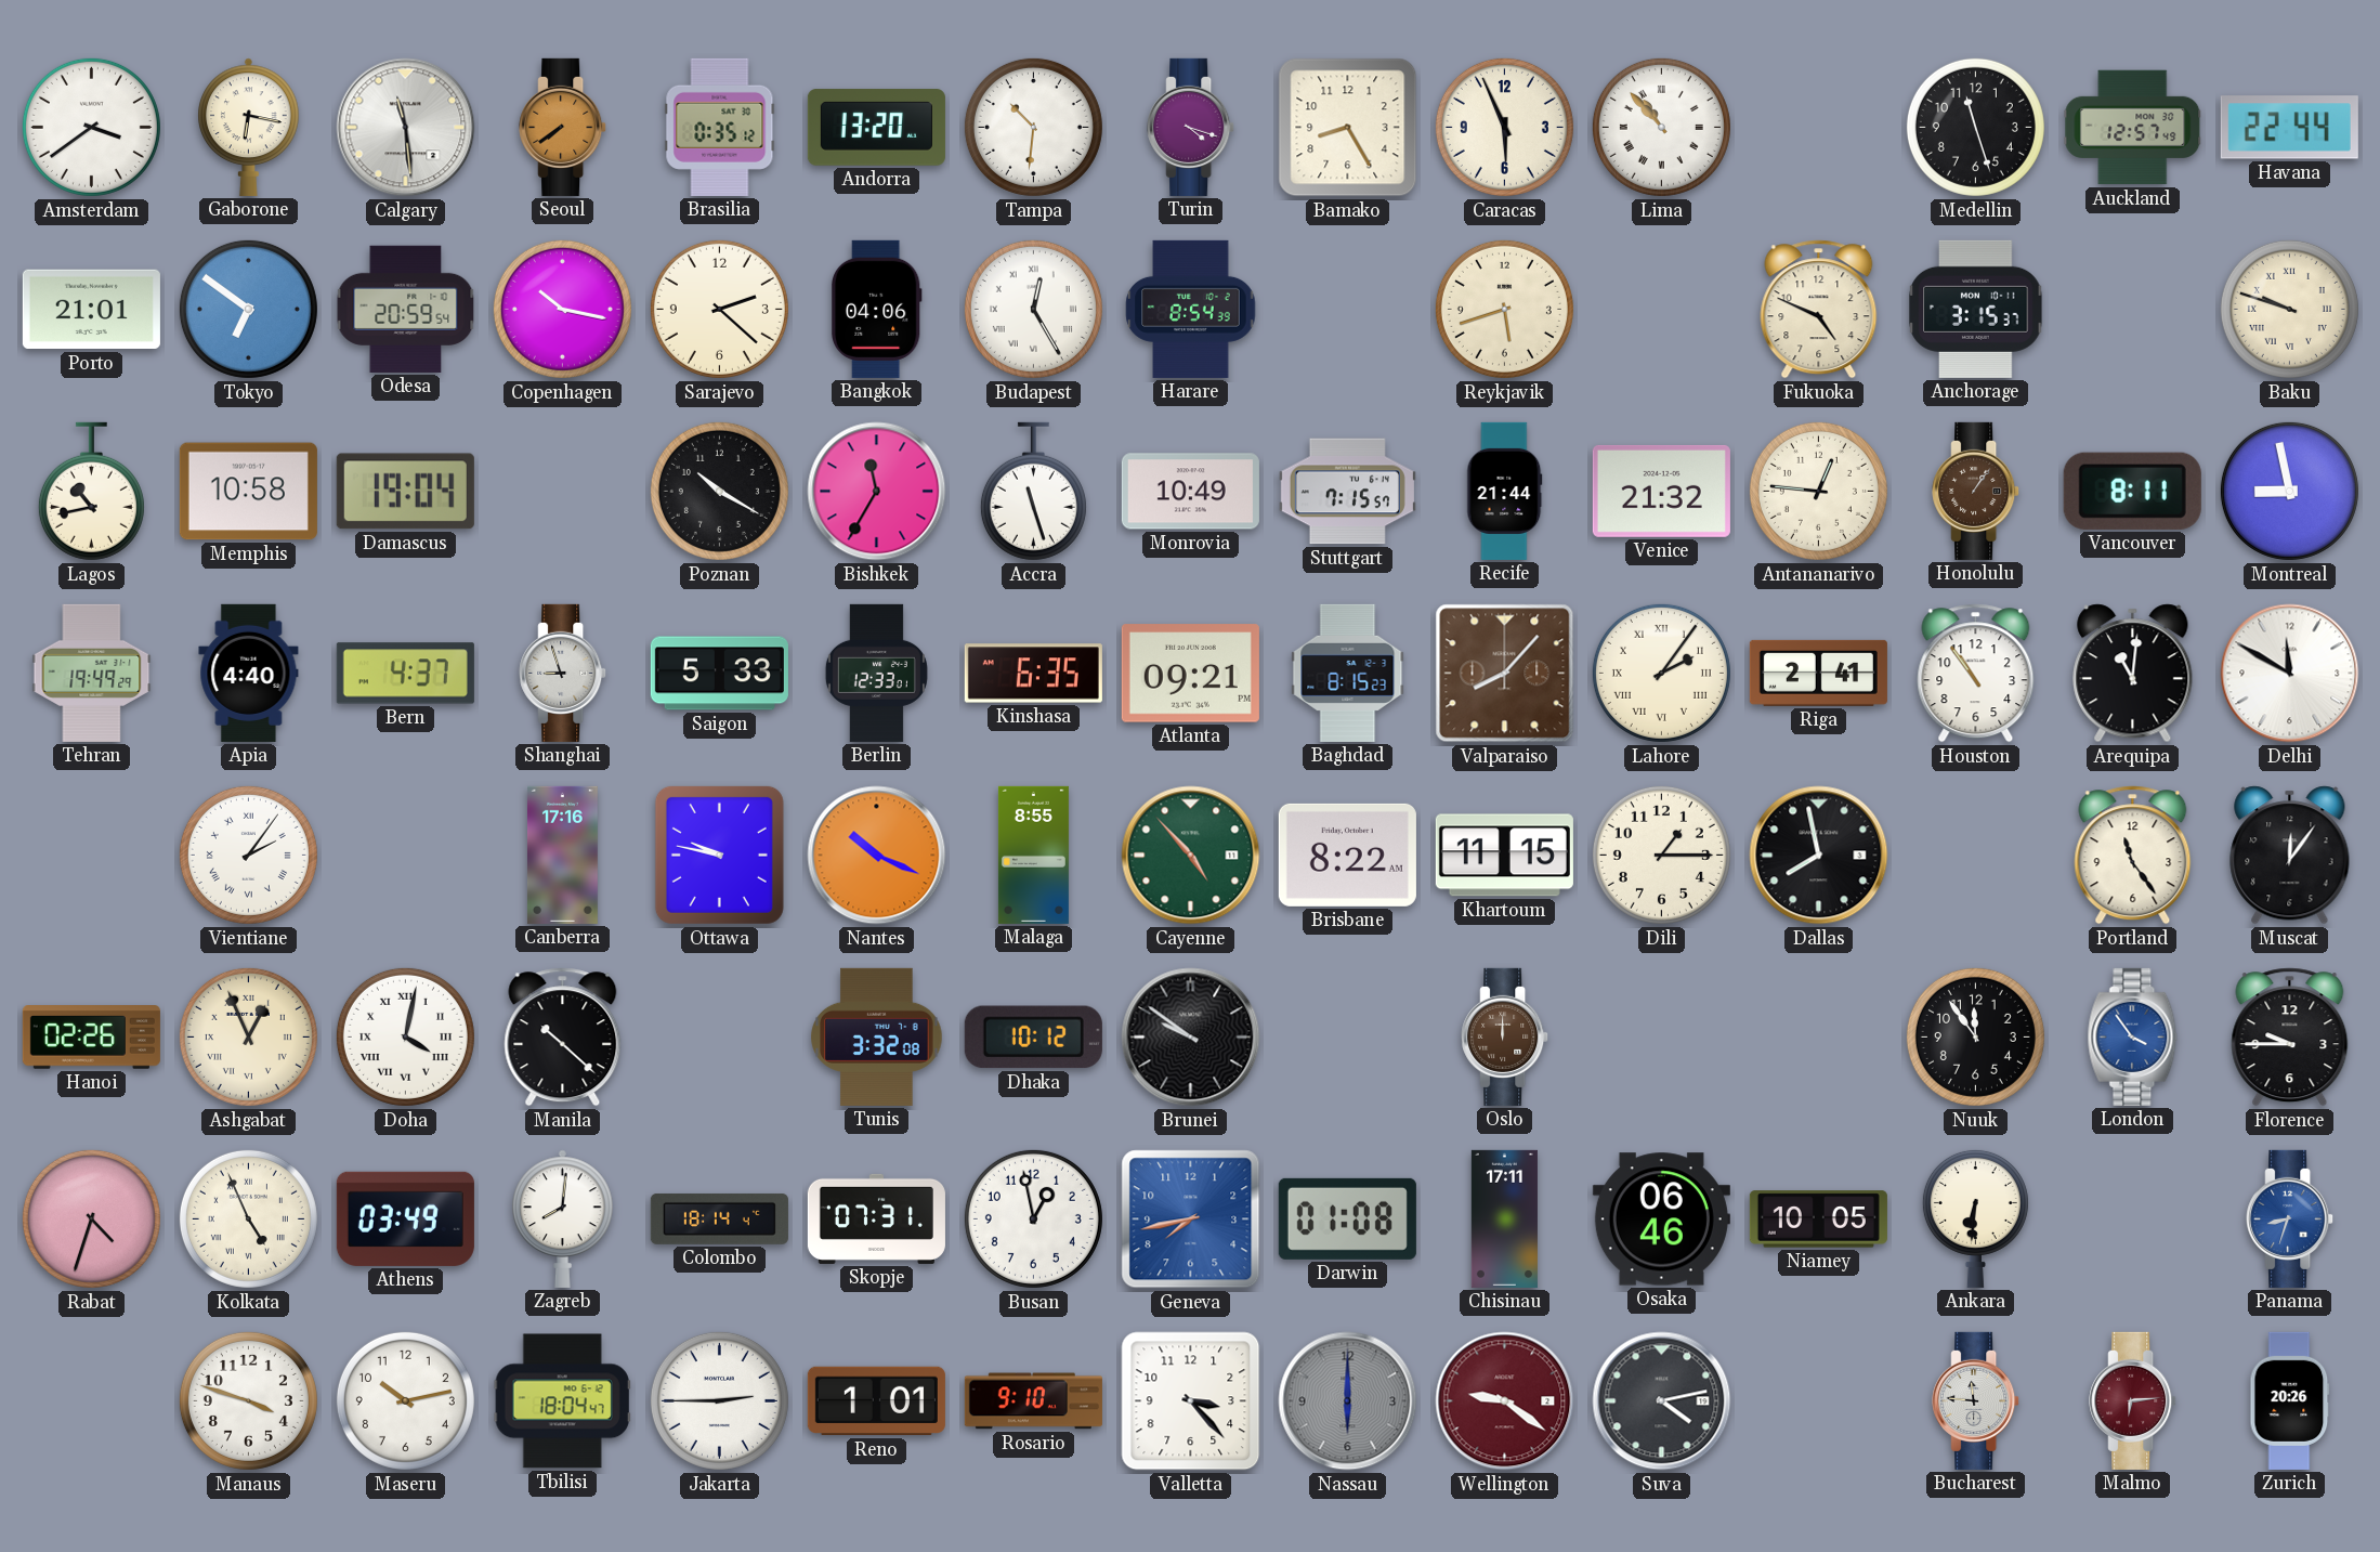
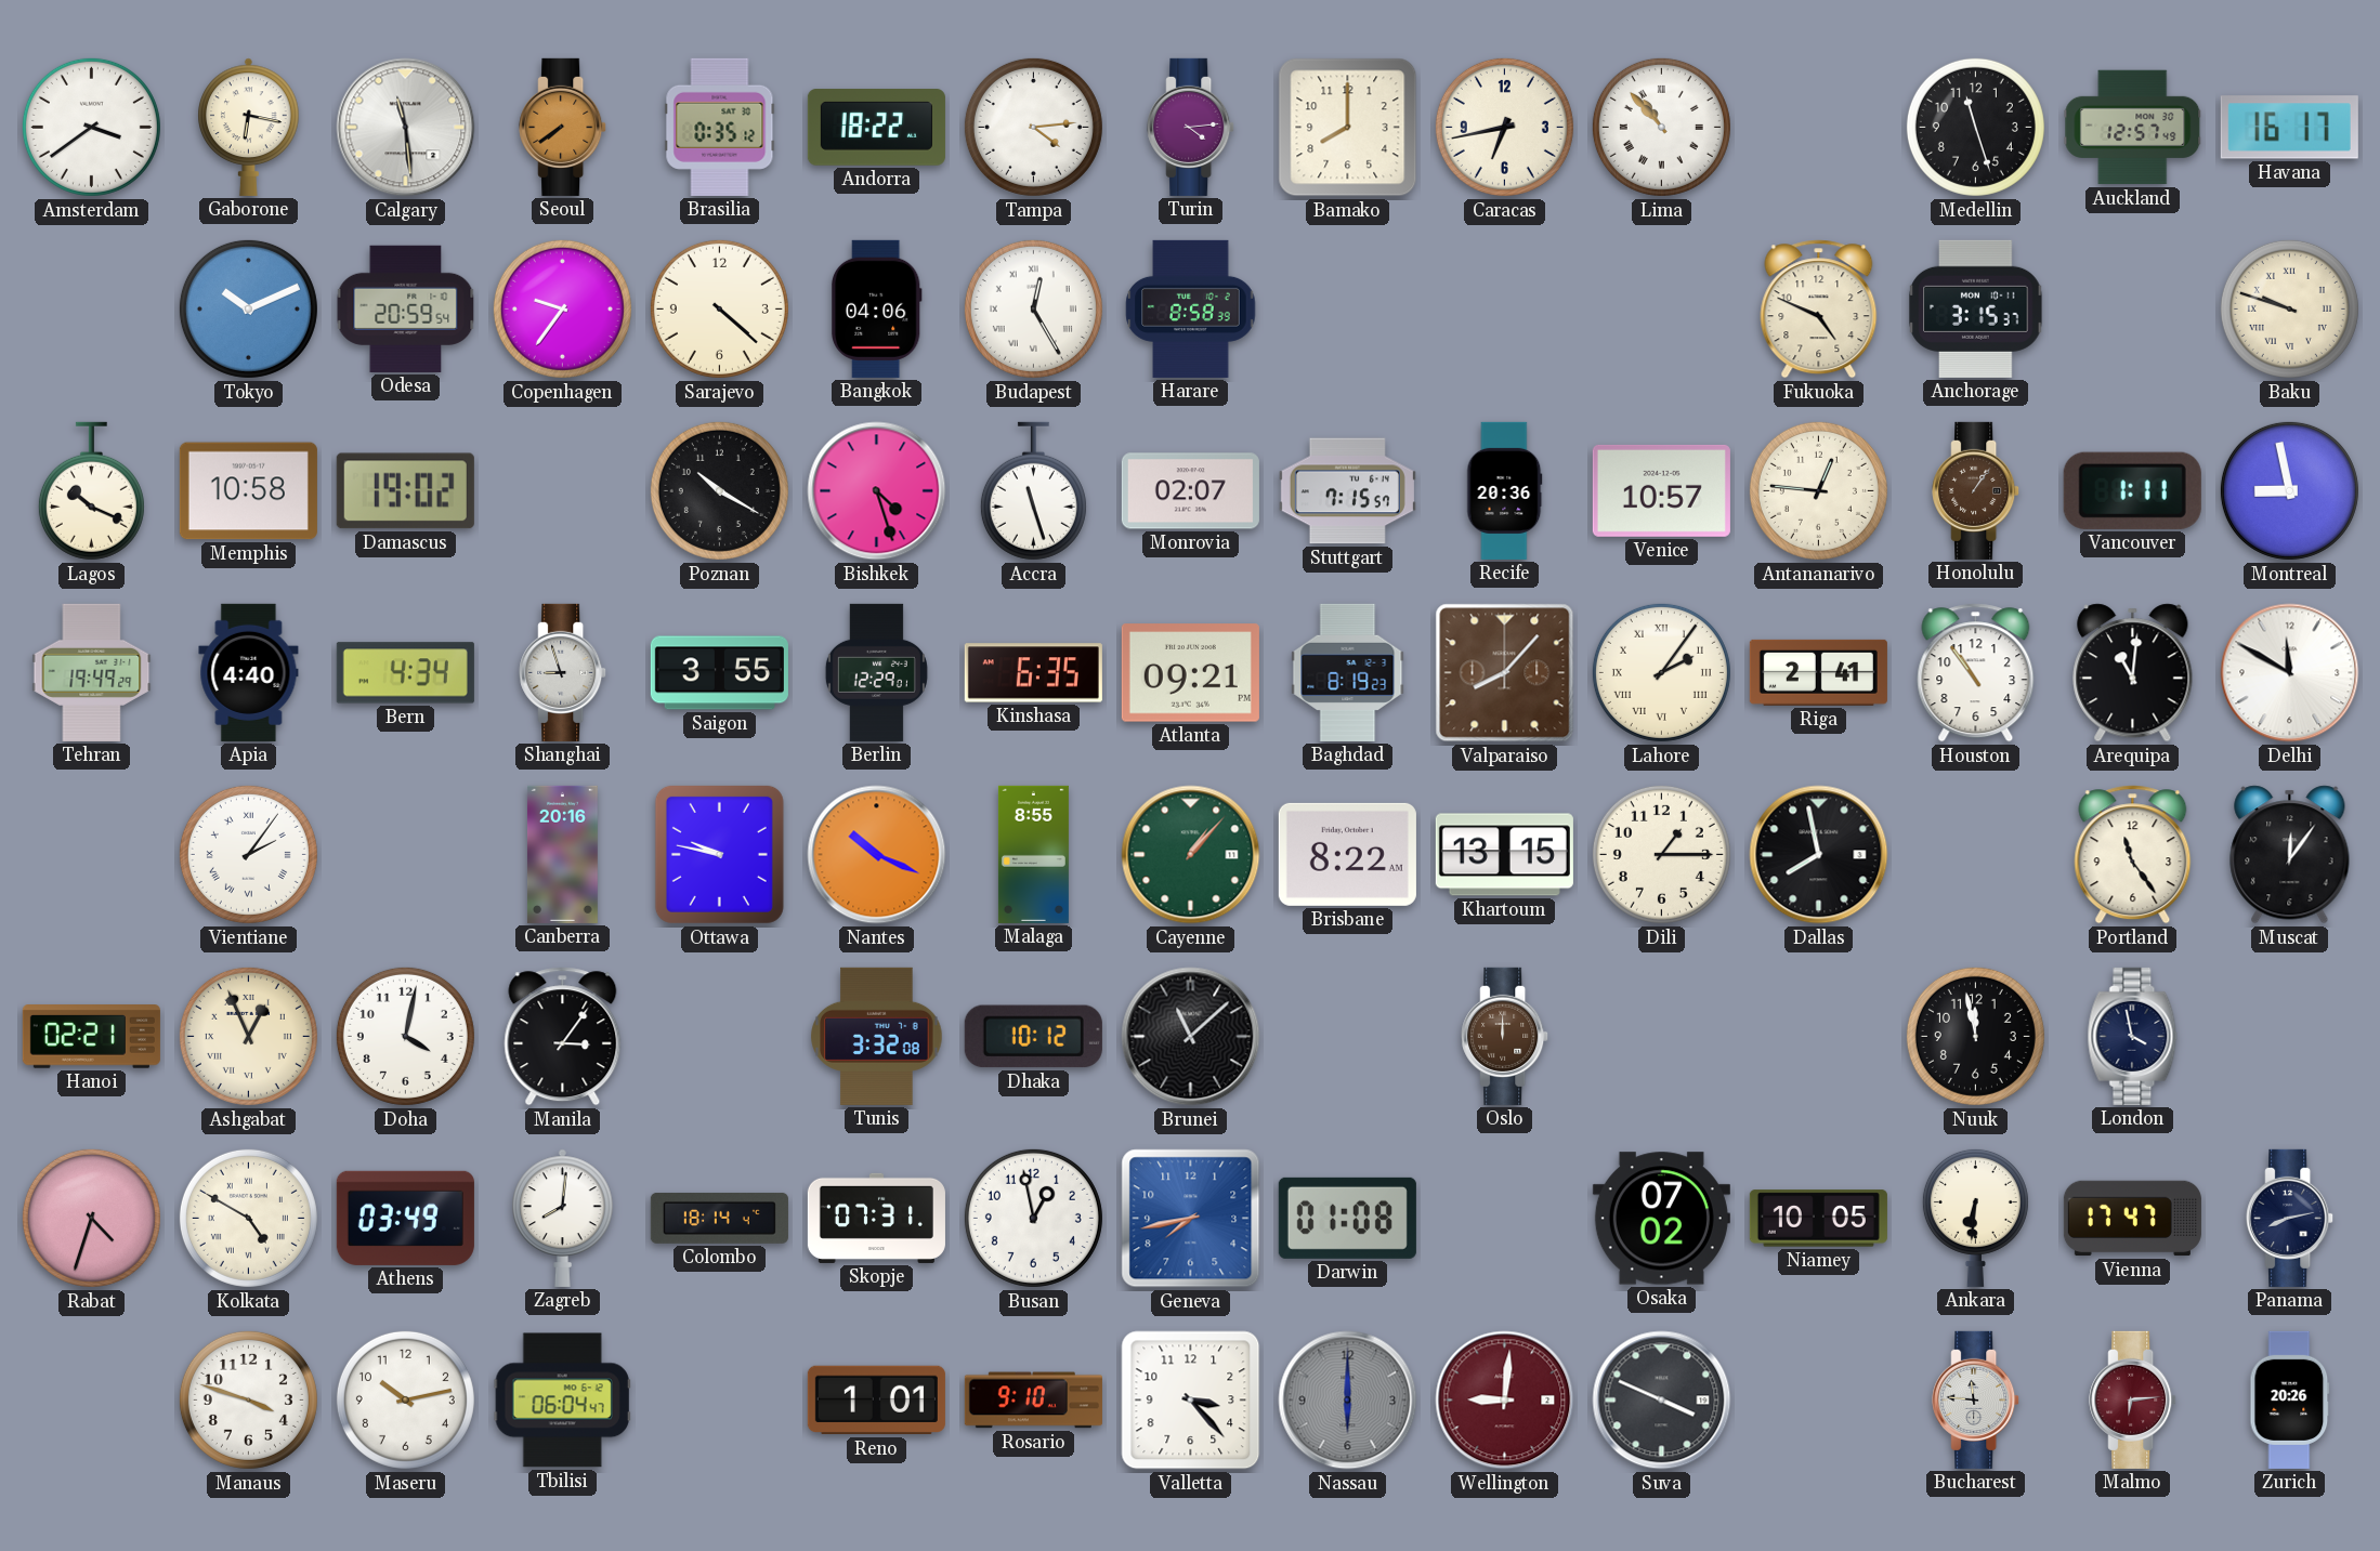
Andorra: 13:20 -> 18:22 (876, 128)
Tampa: 10:31 -> 4:14 (1033, 127)
Turin: 4:18 -> 4:14 (1191, 127)
Bamako: 8:25 -> 8:00 (1348, 128)
Caracas: 5:56 -> 6:43 (1504, 127)
Havana: 22:44 -> 16:17 (2289, 128)
Porto: 21:01 -> none (91, 310)
Tokyo: 6:51 -> 10:11 (248, 308)
Copenhagen: 10:17 -> 9:36 (562, 308)
Sarajevo: 2:22 -> 4:22 (719, 308)
Harare: 8:54 -> 8:58 (1191, 308)
Reykjavik: 5:42 -> none (1504, 309)
Lagos: 10:43 -> 10:19 (91, 491)
Damascus: 19:04 -> 19:02 (405, 491)
Bishkek: 11:35 -> 4:27 (877, 491)
Monrovia: 10:49 -> 02:07 (1190, 491)
Recife: 21:44 -> 20:36 (1505, 490)
Venice: 21:32 -> 10:57 (1661, 490)
Vancouver: 8:11 -> 1:11 (2132, 490)
Bern: 4:37 -> 4:34 (405, 673)
Saigon: 5:33 -> 3:55 (719, 673)
Berlin: 12:33 -> 12:29 (876, 672)
Baghdad: 8:15 -> 8:19 (1348, 672)
Canberra: 17:16 -> 20:16 (562, 854)
Cayenne: 4:53 -> 1:07 (1191, 855)
Khartoum: 11:15 -> 13:15 (1504, 855)
Hanoi: 02:26 -> 02:21 (91, 1037)
Doha numerals: Roman -> Arabic (405, 1036)
Manila: 10:22 -> 3:06 (563, 1037)
Brunei: 9:51 -> 11:08 (1191, 1037)
Nuuk: 11:54 -> 11:58 (1975, 1036)
London: 3:54 -> 3:58 (2133, 1036)
London dial: blue -> navy (2133, 1036)
Florence: 9:45 -> none (2290, 1038)
Kolkata: 4:56 -> 4:50 (248, 1218)
Chisinau: 17:11 -> none (1504, 1218)
Osaka: 06:46 -> 07:02 (1661, 1219)
Vienna: none -> 17:47 (2132, 1219)
Panama: 8:33 -> 8:13 (2290, 1218)
Panama dial: blue -> navy (2290, 1218)
Tbilisi: 18:04 -> 06:04 (562, 1401)
Jakarta: 2:45 -> none (719, 1400)
Wellington: 9:21 -> 9:01 (1505, 1401)
Suva: 4:13 -> 3:49 (1662, 1401)
